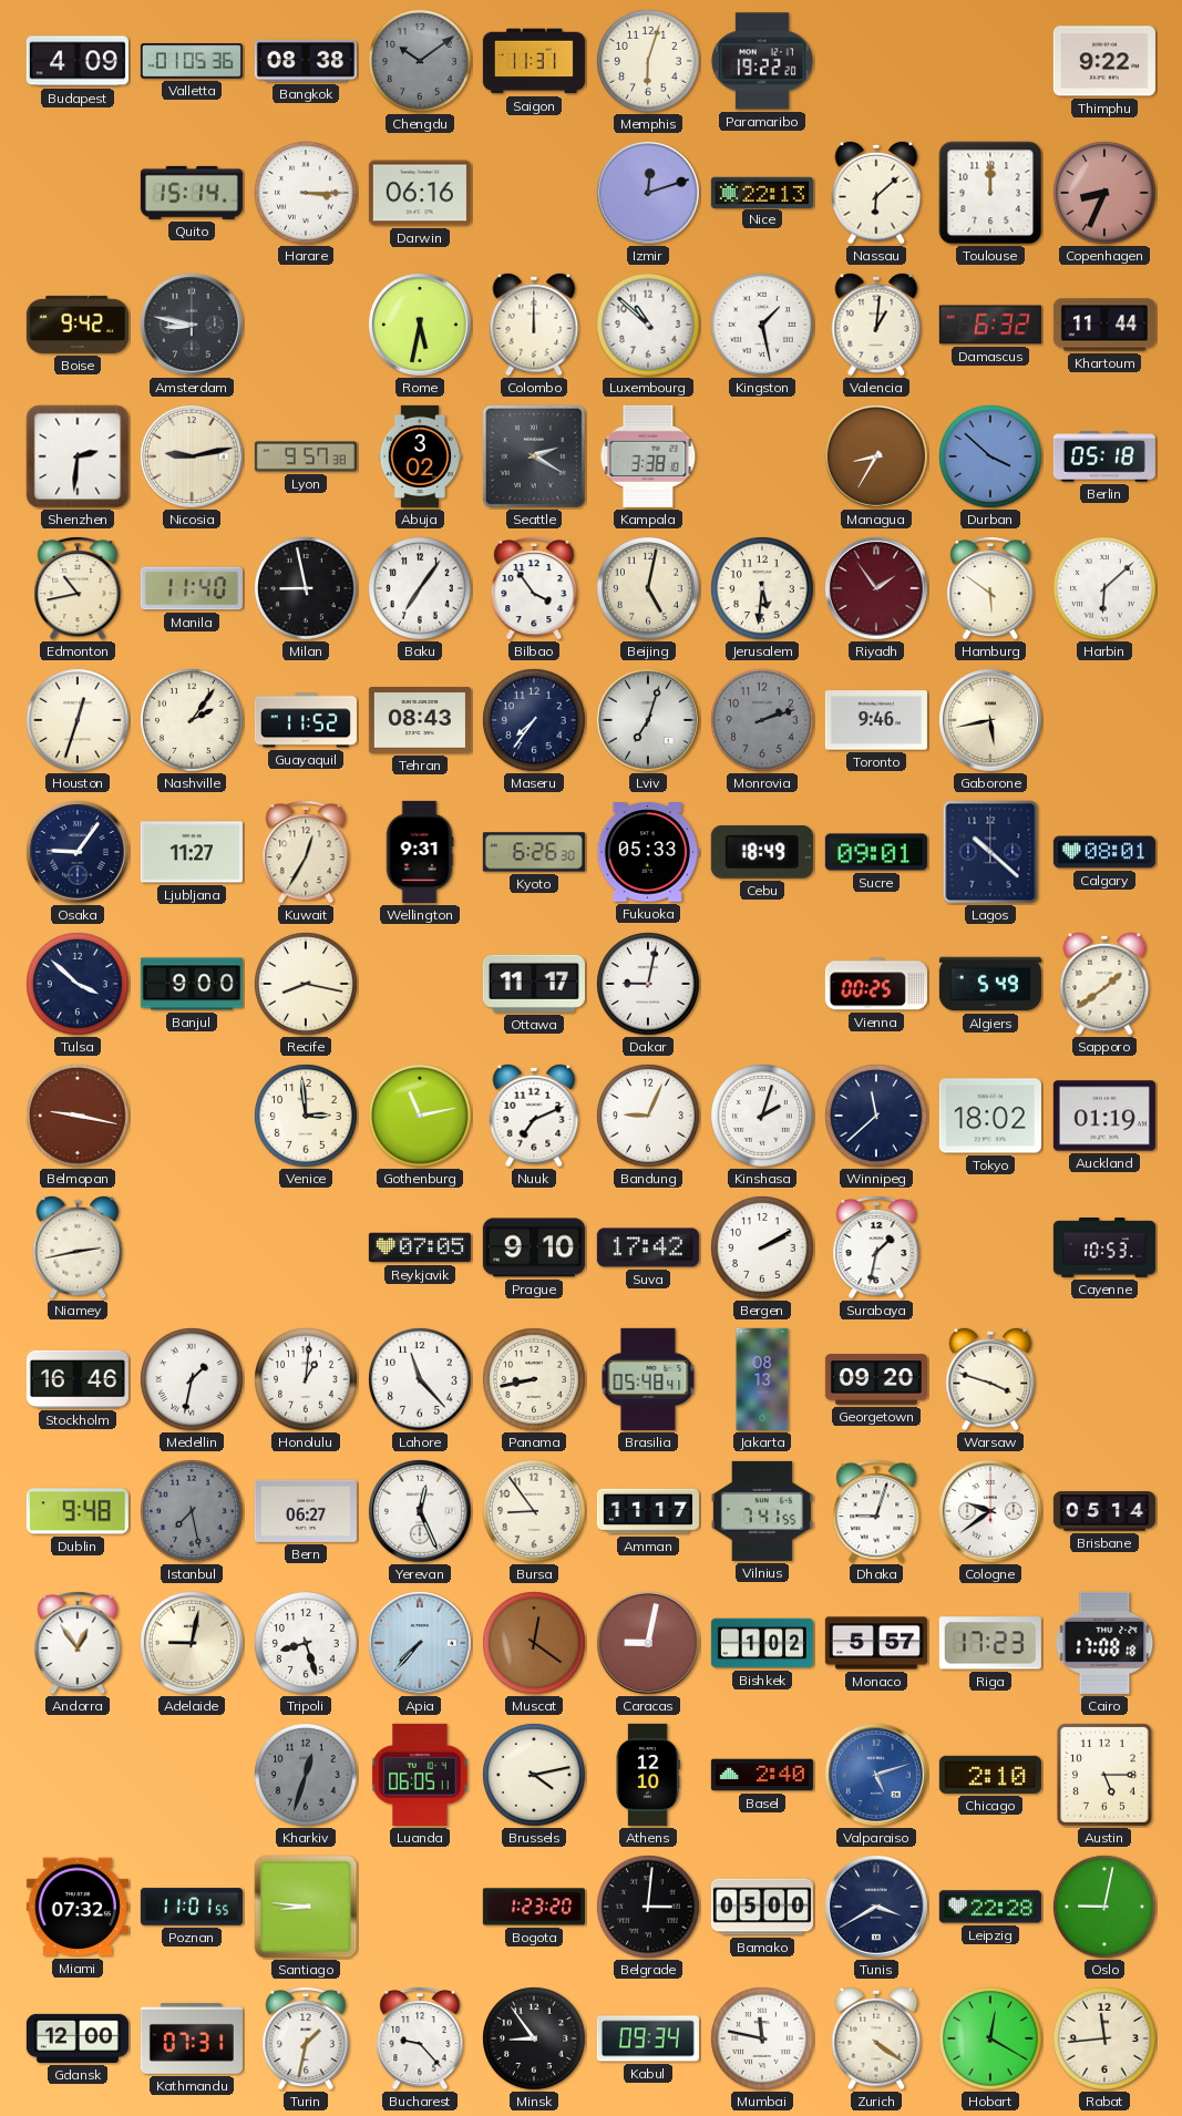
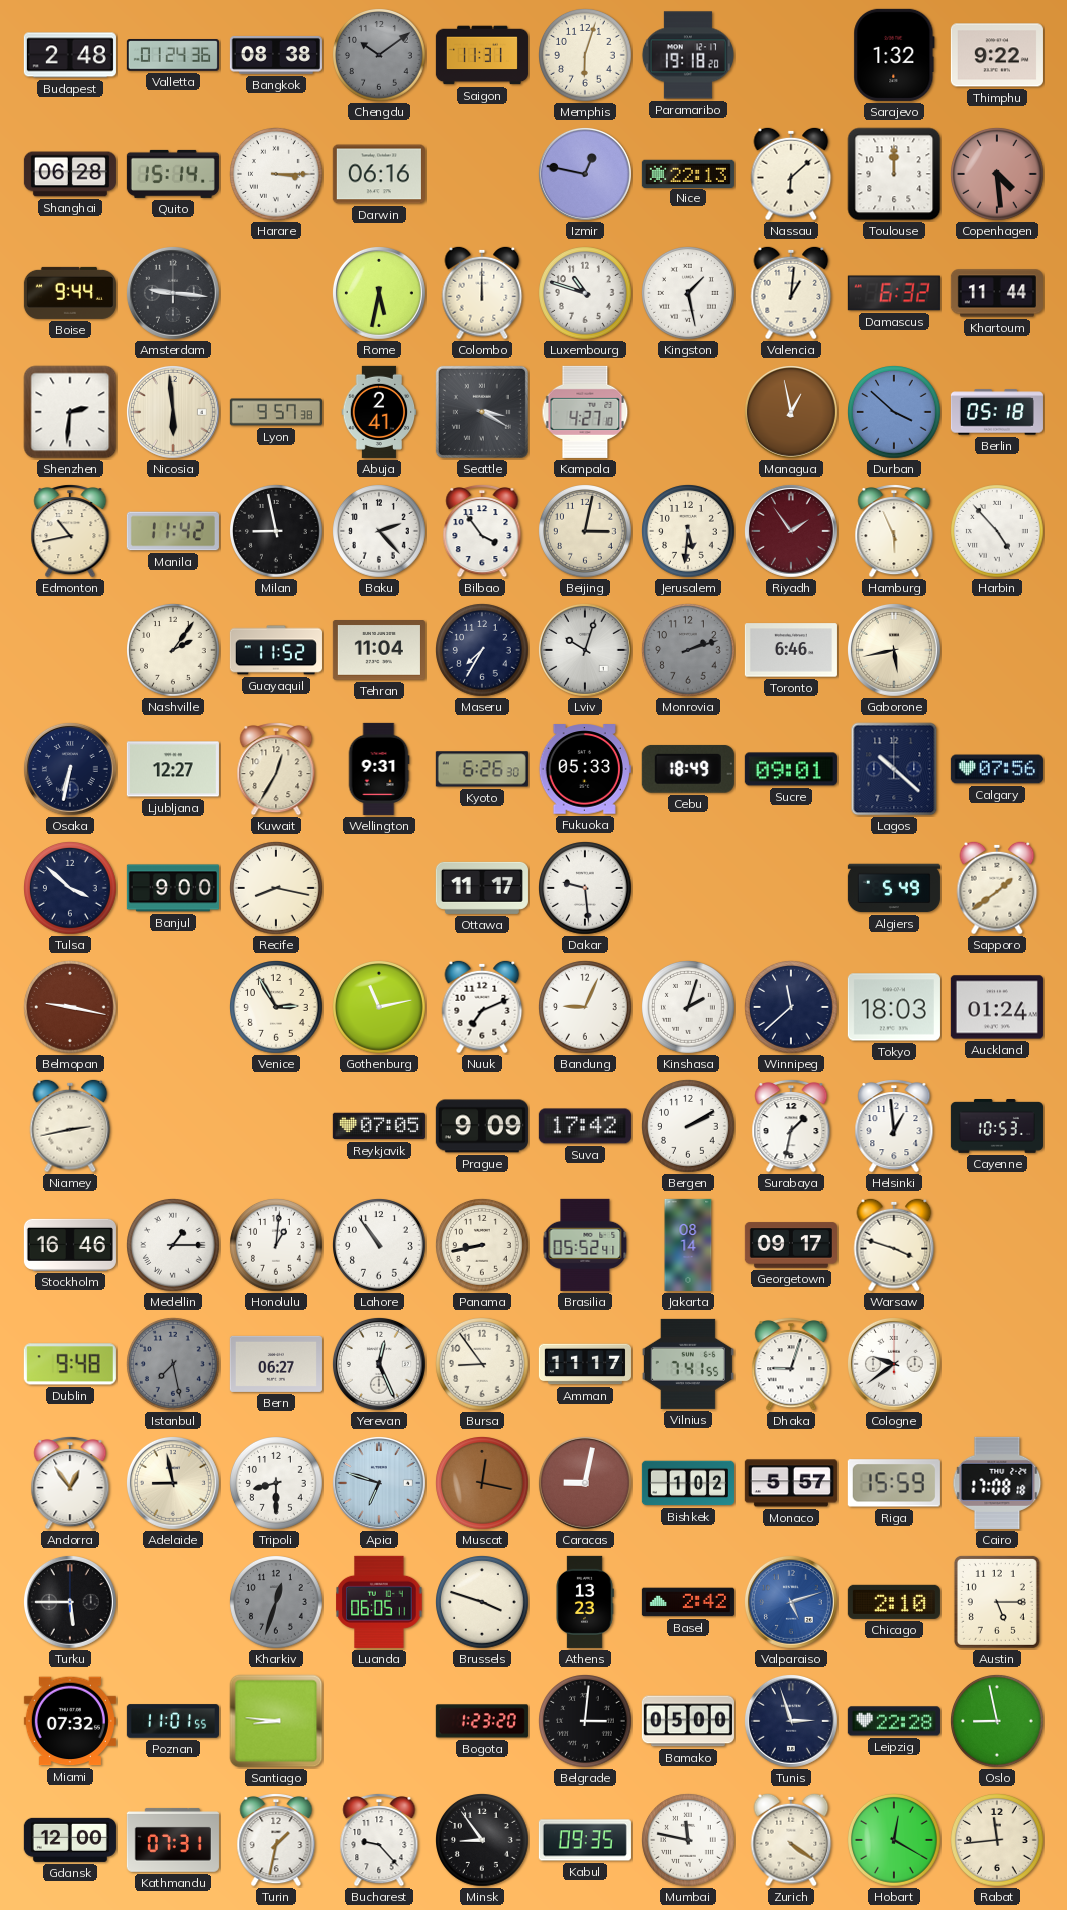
Budapest: 4:09 -> 2:48 (70, 55)
Valletta: 01:05 -> 01:24 (173, 55)
Paramaribo: 19:22 -> 19:18 (688, 55)
Sarajevo: none -> 1:32 (894, 55)
Shanghai: none -> 06:28 (70, 174)
Izmir: 12:12 -> 12:47 (585, 174)
Copenhagen: 8:34 -> 4:29 (998, 175)
Boise: 9:42 -> 9:44 (70, 293)
Amsterdam: 8:47 -> 9:16 (173, 293)
Luxembourg: 10:52 -> 10:48 (586, 294)
Nicosia: 9:13 -> 5:59 (173, 412)
Abuja: 3:02 -> 2:41 (379, 412)
Seattle: 2:20 -> 3:20 (482, 412)
Kampala: 3:38 -> 4:27 (585, 412)
Managua: 8:35 -> 12:58 (791, 412)
Manila: 11:40 -> 11:42 (173, 531)
Baku: 7:06 -> 2:23 (380, 532)
Beijing: 5:02 -> 3:02 (586, 532)
Hamburg: 5:51 -> 5:56 (894, 532)
Harbin: 6:08 -> 4:53 (998, 532)
Houston: 12:33 -> none (79, 721)
Tehran: 08:43 -> 11:04 (379, 651)
Maseru: 7:36 -> 7:35 (483, 651)
Lviv: 7:03 -> 10:03 (585, 650)
Toronto: 9:46 -> 6:46 (791, 650)
Osaka: 9:06 -> 6:32 (70, 769)
Ljubljana: 11:27 -> 12:27 (173, 769)
Calgary: 08:01 -> 07:56 (997, 769)
Dakar: 9:02 -> 9:29 (586, 889)
Vienna: 00:25 -> none (876, 984)
Venice: 2:59 -> 2:55 (277, 1008)
Tokyo: 18:02 -> 18:03 (894, 1007)
Auckland: 01:19 -> 01:24 (997, 1007)
Prague: 9:10 -> 9:09 (482, 1126)
Helsinki: none -> 12:59 (894, 1127)
Medellin: 1:32 -> 1:15 (174, 1246)
Lahore: 11:23 -> 10:54 (380, 1246)
Brasilia: 05:48 -> 05:52 (585, 1245)
Jakarta: 08:13 -> 08:14 (688, 1245)
Georgetown: 09:20 -> 09:17 (791, 1245)
Brisbane: 05:14 -> none (1104, 1511)
Adelaide: 9:02 -> 8:58 (173, 1483)
Tripoli: 8:27 -> 8:30 (277, 1484)
Apia: 7:37 -> 6:48 (379, 1483)
Muscat: 12:21 -> 12:17 (483, 1484)
Riga: 17:23 -> 15:59 (894, 1483)
Turku: none -> 5:45 (70, 1602)
Brussels: 4:13 -> 3:48 (483, 1603)
Athens: 12:10 -> 13:23 (585, 1602)
Basel: 2:40 -> 2:42 (688, 1602)
Tunis: 3:40 -> 2:57 (791, 1721)
Oslo: 9:02 -> 8:58 (998, 1722)
Kabul: 09:34 -> 09:35 (585, 1840)
